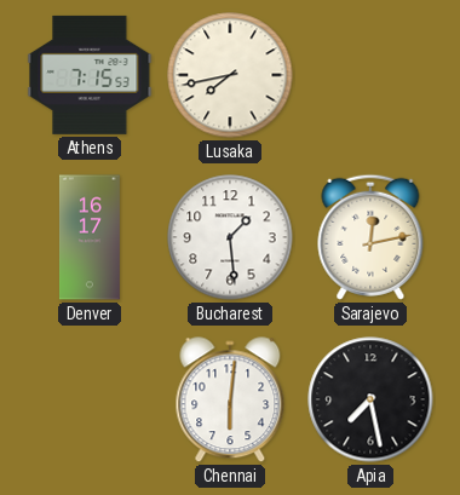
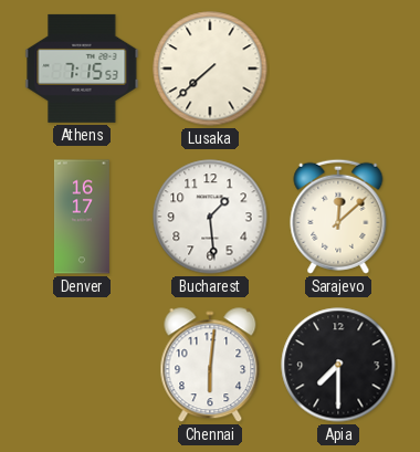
Lusaka: 7:43 -> 7:38 (210, 69)
Sarajevo: 12:13 -> 12:08 (338, 217)
Apia: 7:28 -> 7:30 (338, 365)
